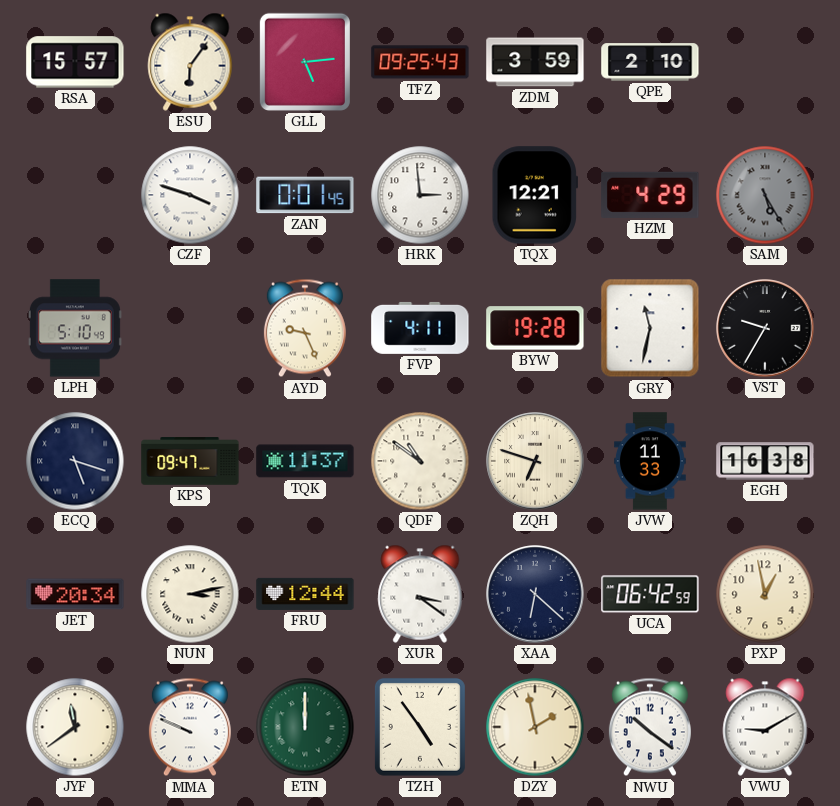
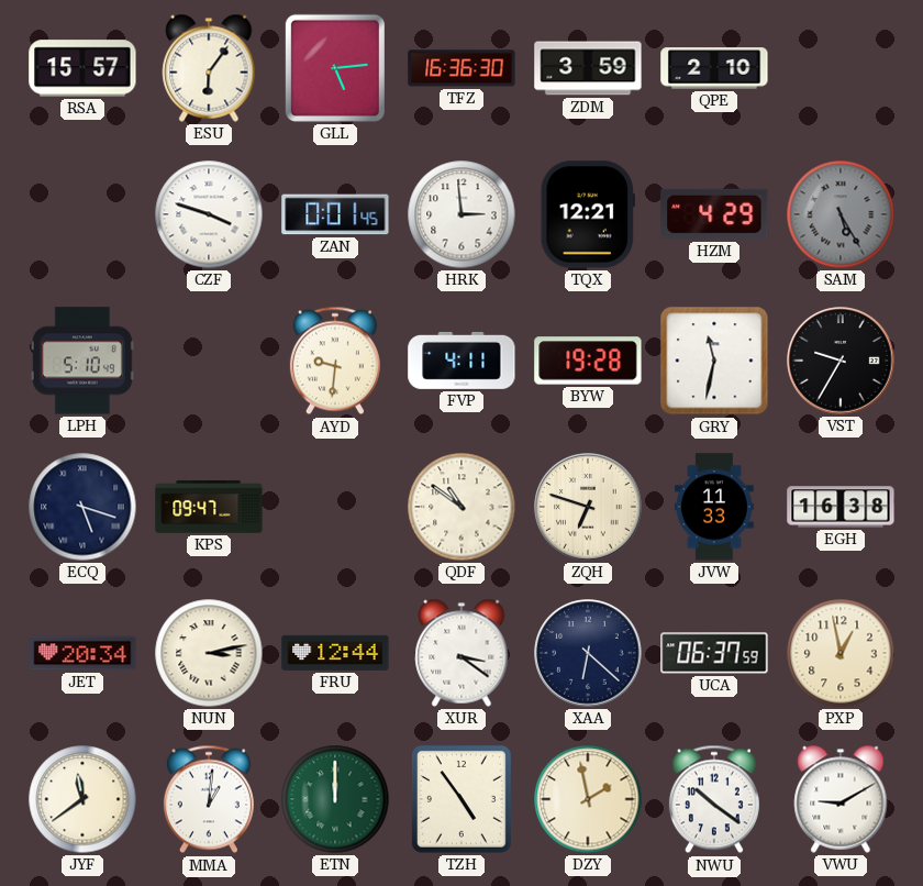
TFZ: 09:25 -> 16:36 (462, 68)
AYD: 9:26 -> 9:31 (335, 361)
TQK: 11:37 -> none (305, 461)
UCA: 06:42 -> 06:37 (714, 653)
MMA: 9:49 -> 1:01 (209, 799)
